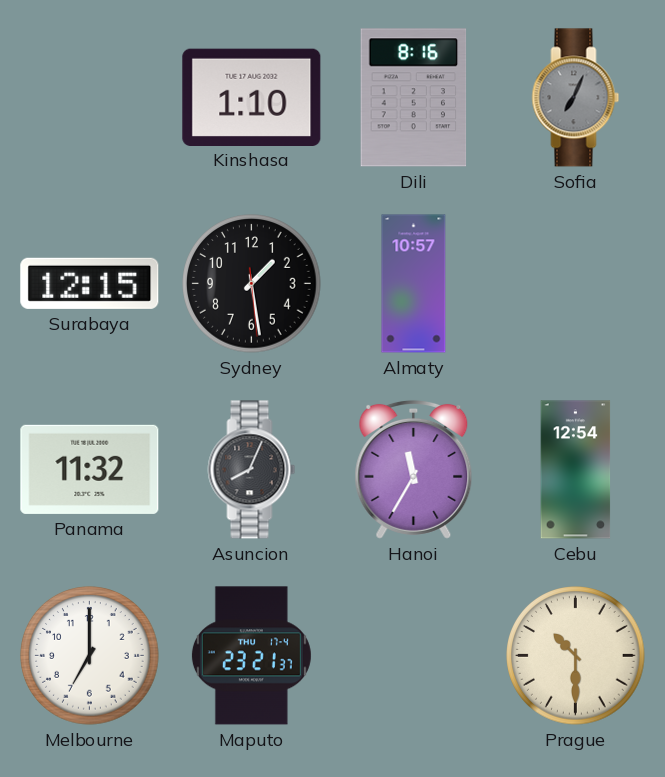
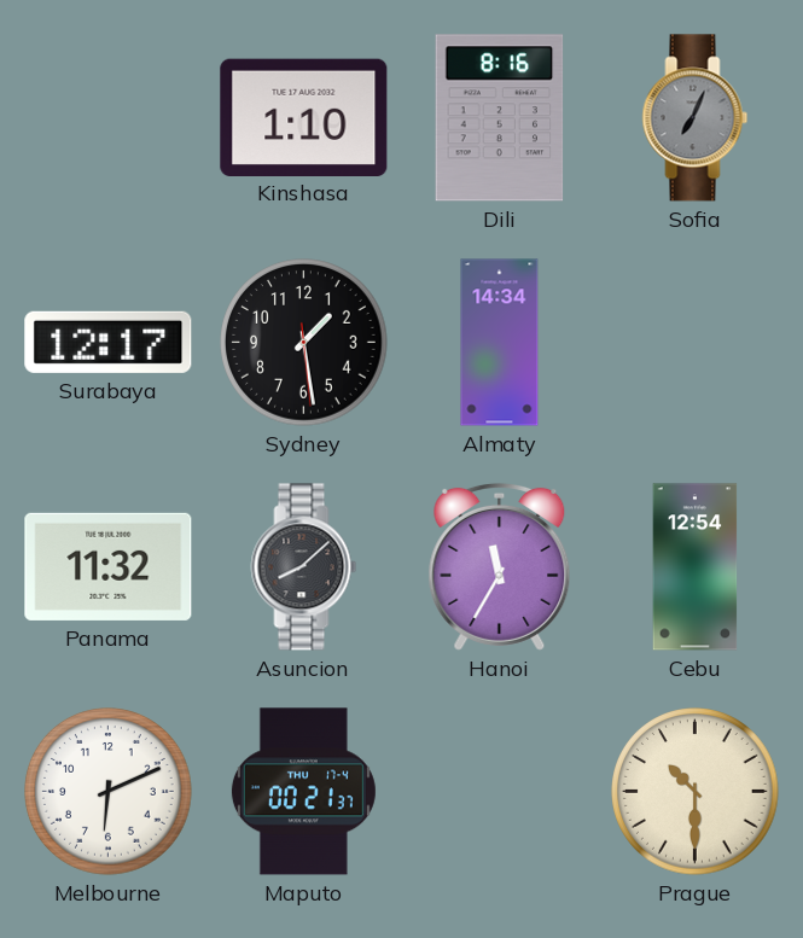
Surabaya: 12:15 -> 12:17 (109, 342)
Almaty: 10:57 -> 14:34 (500, 343)
Asuncion: 8:04 -> 8:08 (304, 567)
Melbourne: 7:00 -> 6:11 (109, 792)
Maputo: 23:21 -> 00:21 (303, 792)
